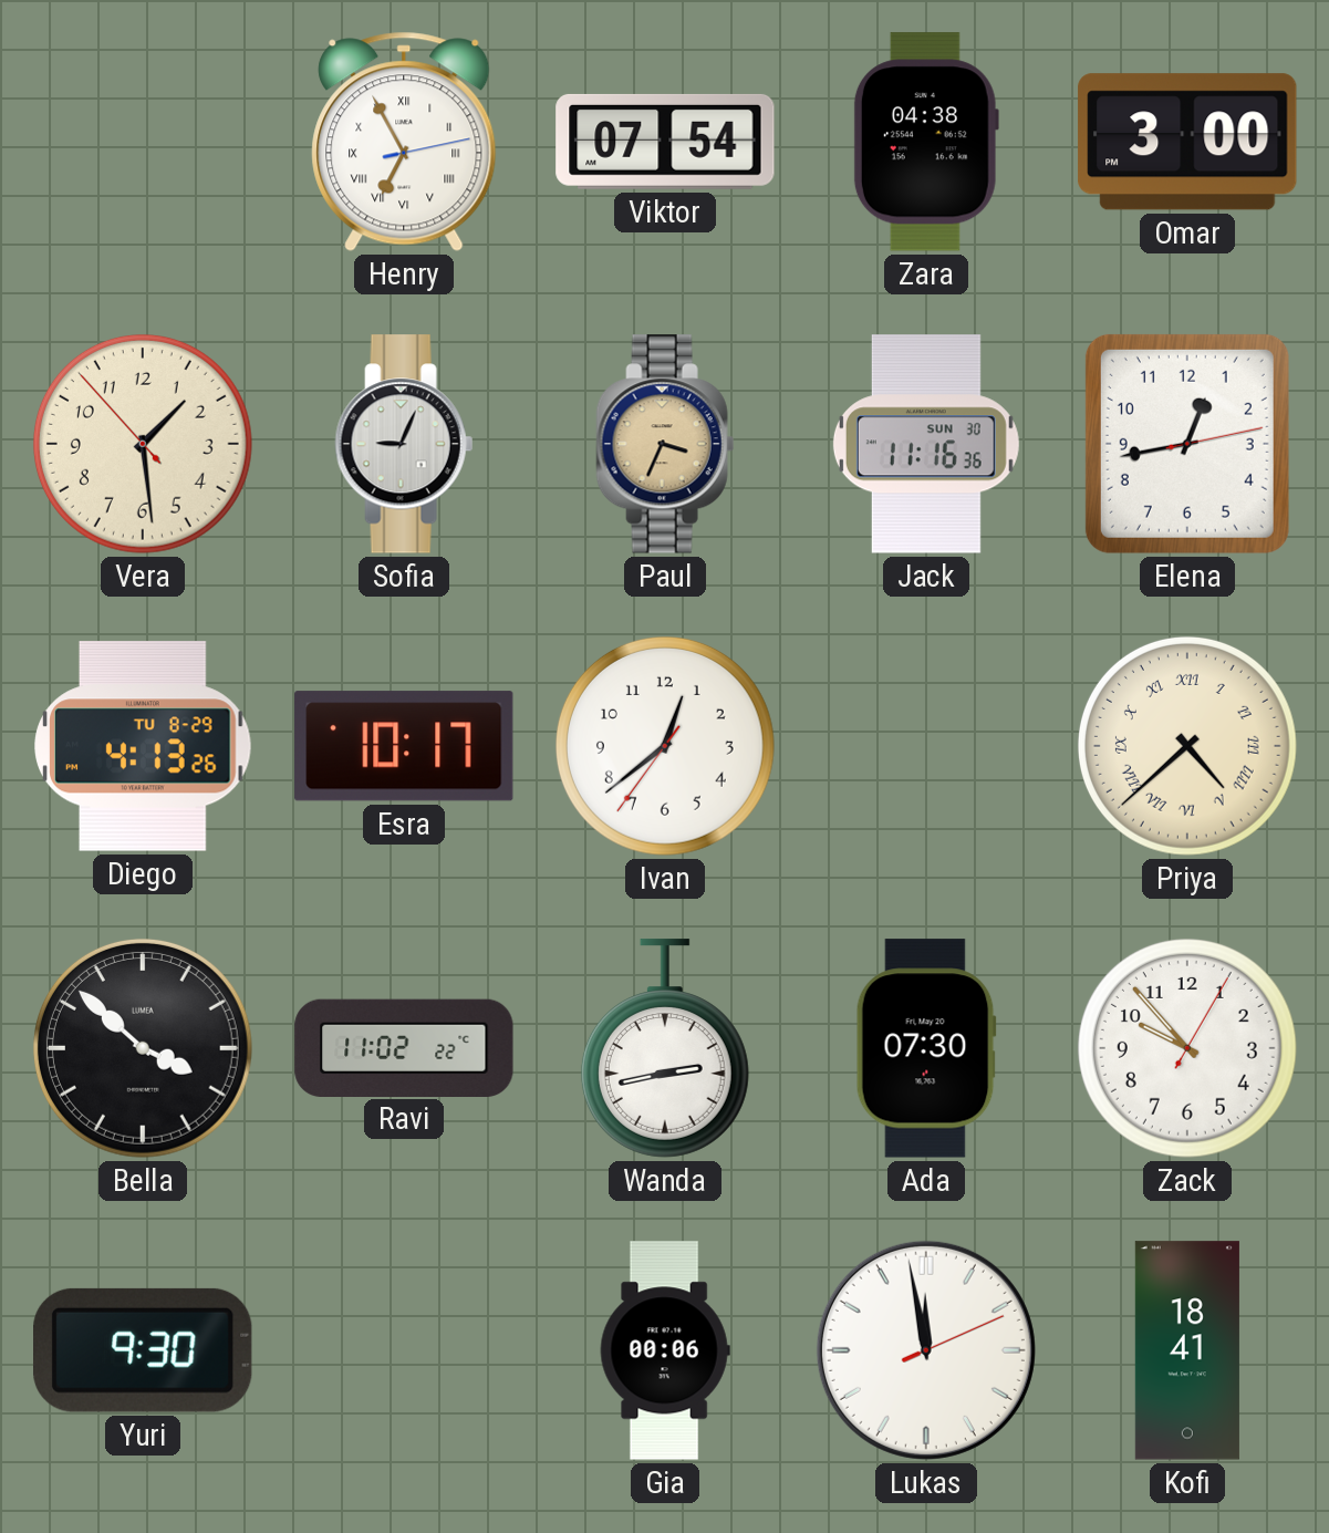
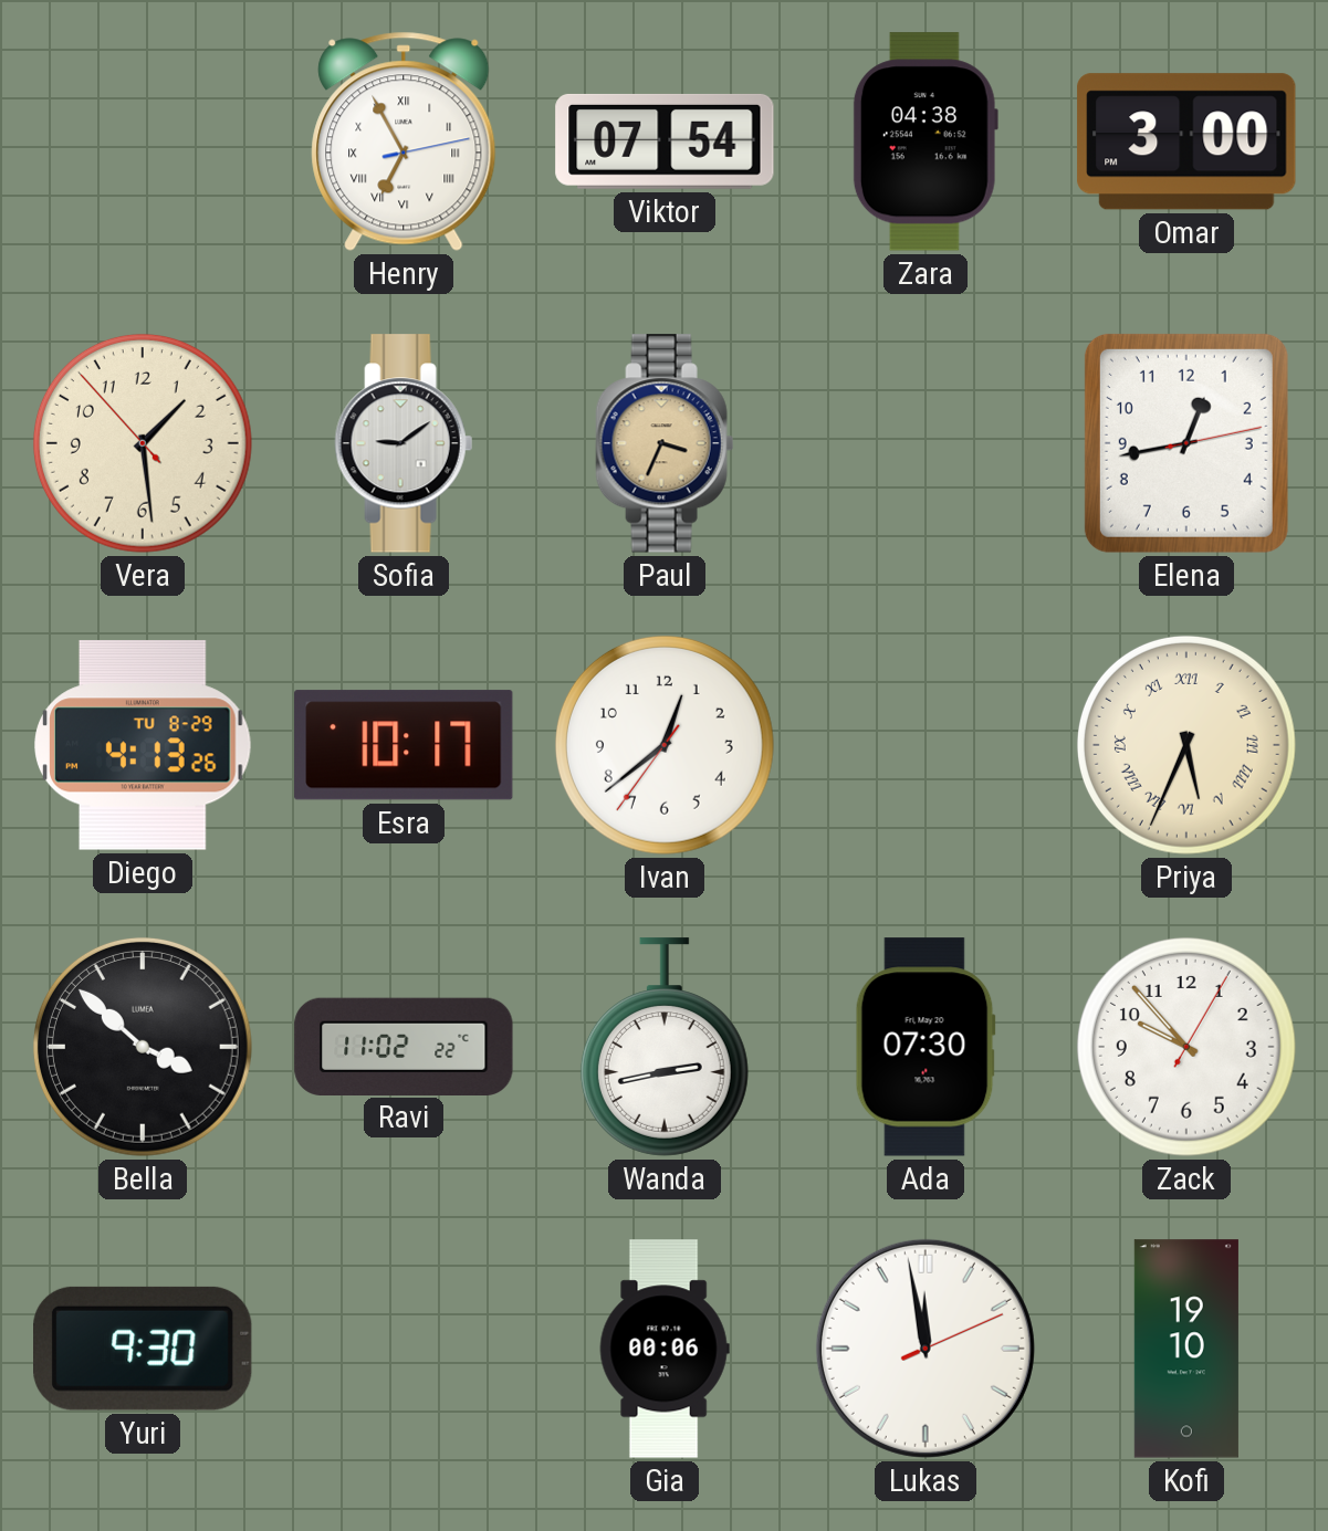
Sofia: 9:04 -> 9:09 (404, 443)
Jack: 11:16 -> none (926, 444)
Priya: 4:38 -> 5:34 (1186, 745)
Kofi: 18:41 -> 19:10 (1186, 1349)
